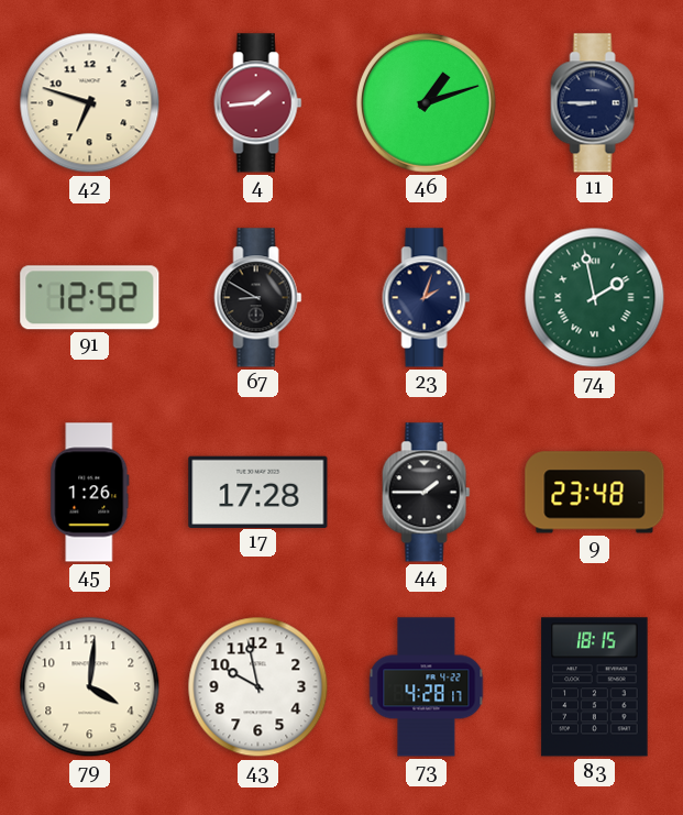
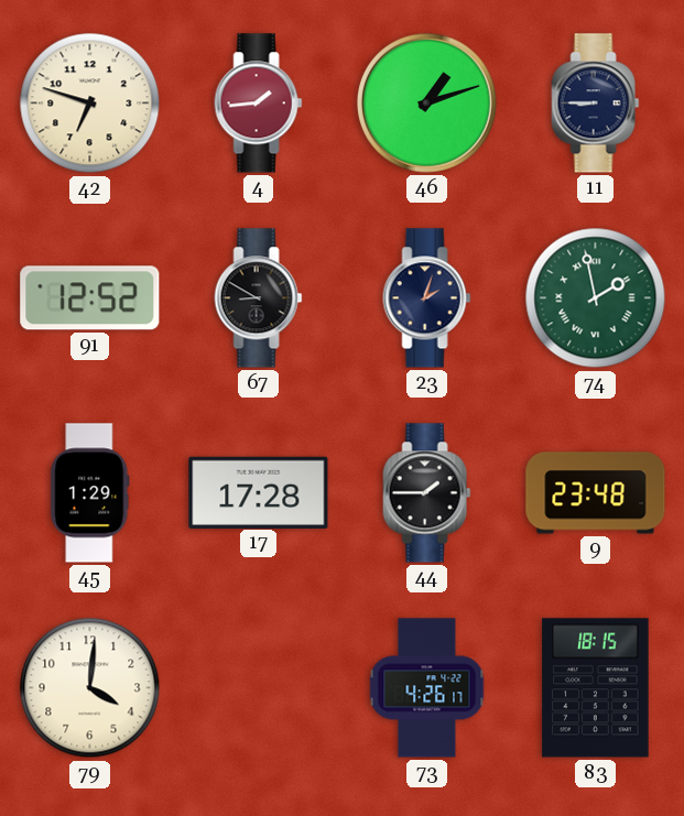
45: 1:26 -> 1:29 (90, 493)
43: 9:58 -> none (258, 687)
73: 4:28 -> 4:26 (427, 688)
